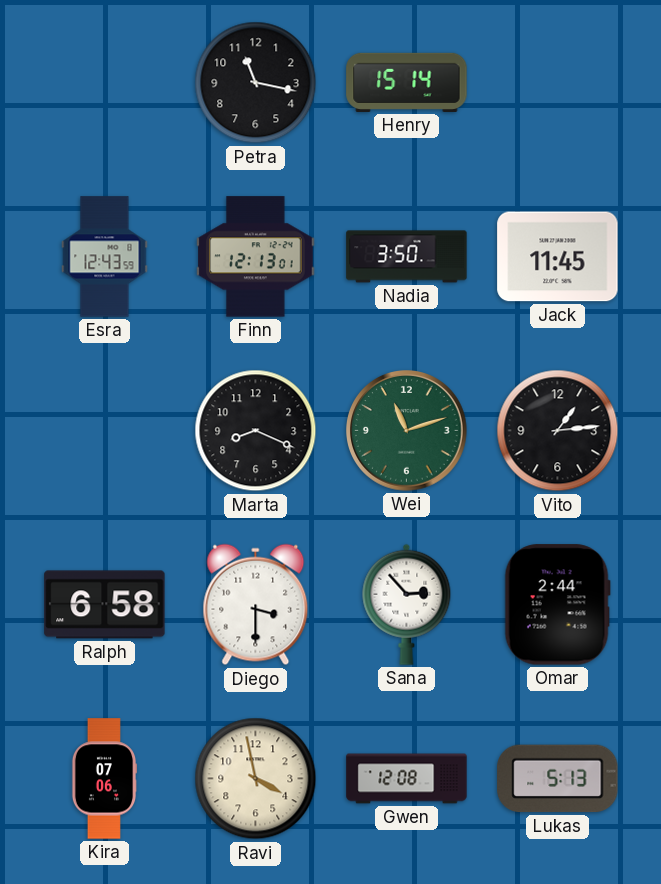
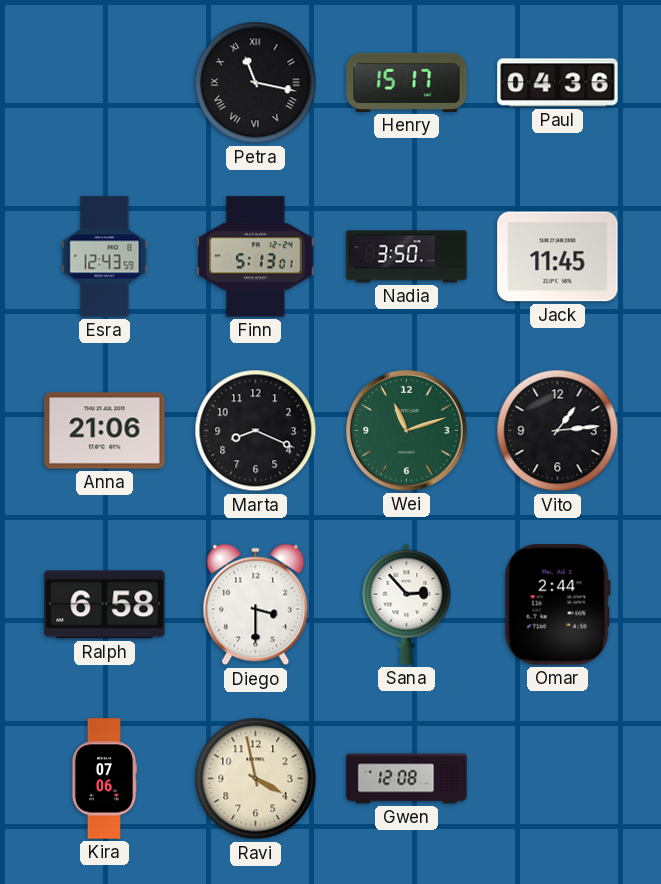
Petra numerals: Arabic -> Roman (256, 83)
Henry: 15:14 -> 15:17 (407, 82)
Paul: none -> 04:36 (558, 83)
Finn: 12:13 -> 5:13 (256, 257)
Anna: none -> 21:06 (105, 431)
Lukas: 5:13 -> none (558, 779)
